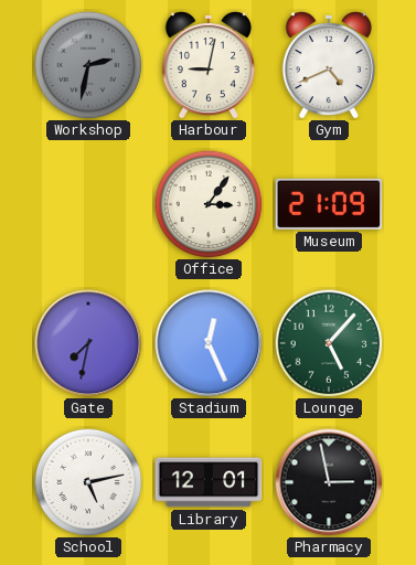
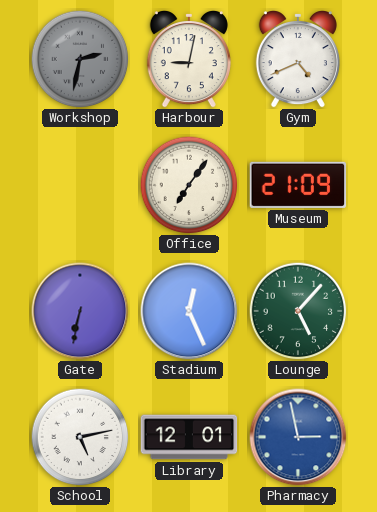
Office: 3:06 -> 7:06 (189, 185)
Gate: 7:32 -> 6:32 (80, 311)
Pharmacy dial: black -> blue (298, 437)
